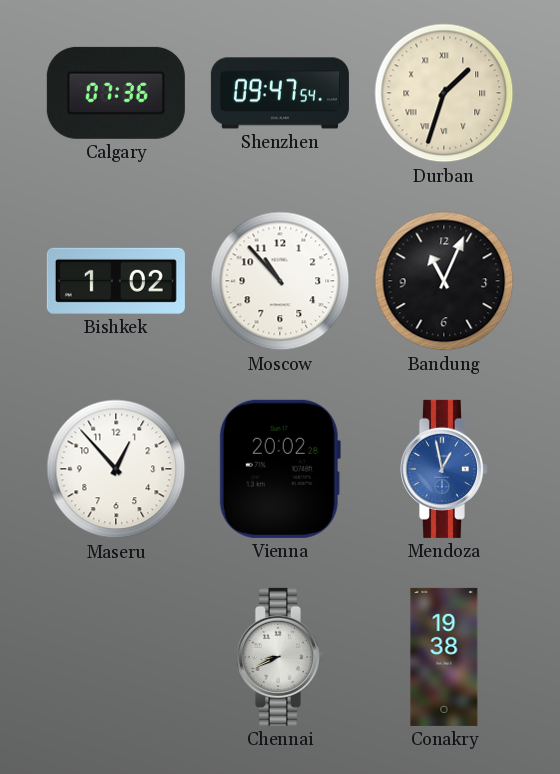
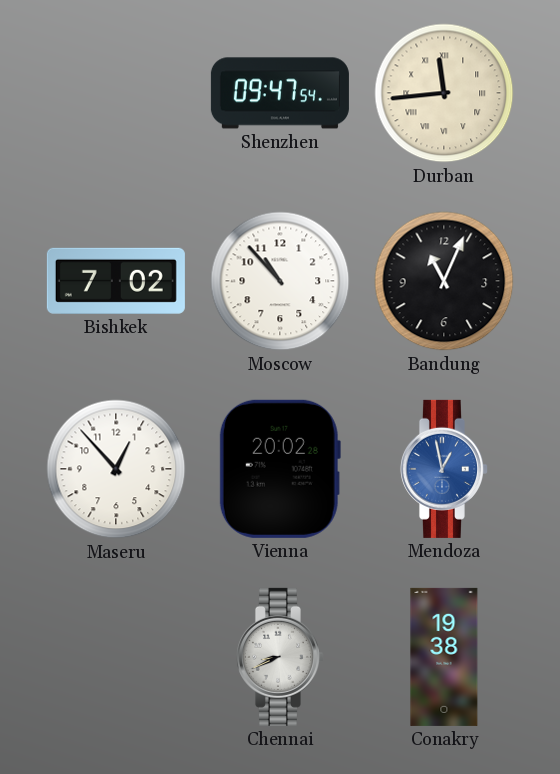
Calgary: 07:36 -> none (116, 93)
Durban: 1:33 -> 11:44 (444, 93)
Bishkek: 1:02 -> 7:02 (116, 281)
